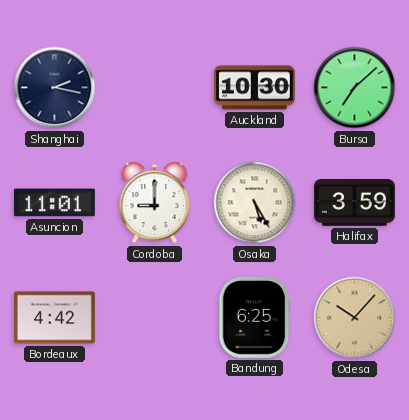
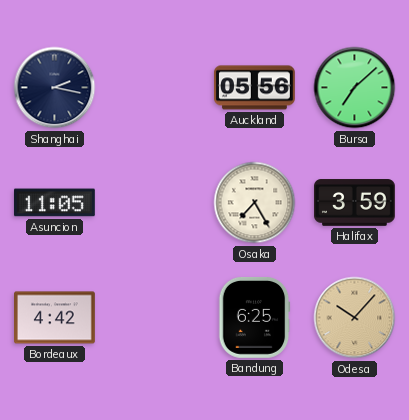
Auckland: 10:30 -> 05:56 (254, 88)
Asuncion: 11:01 -> 11:05 (54, 203)
Cordoba: 9:00 -> none (155, 203)
Osaka: 5:25 -> 7:25 (255, 203)
